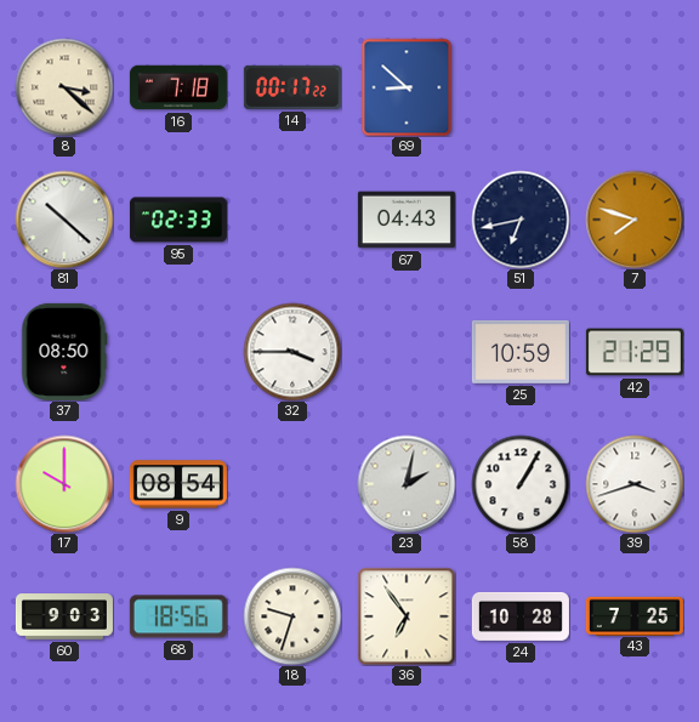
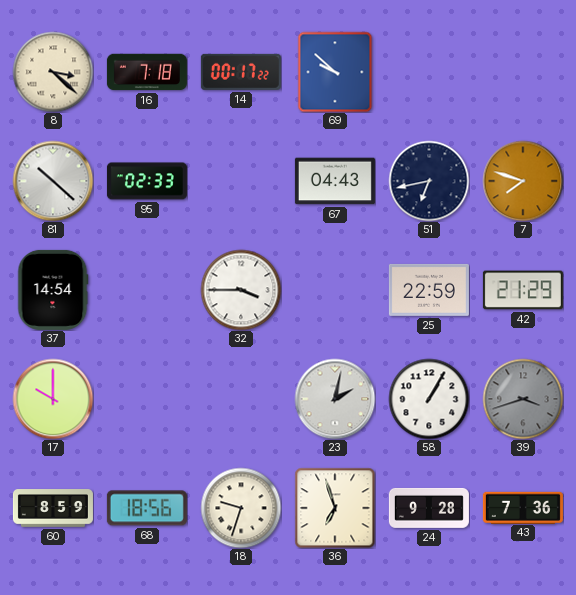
69: 8:52 -> 9:52 (335, 72)
37: 08:50 -> 14:54 (53, 290)
25: 10:59 -> 22:59 (429, 290)
9: 08:54 -> none (178, 484)
39 dial: white -> grey (523, 399)
60: 9:03 -> 8:59 (53, 508)
36: 6:54 -> 6:57 (335, 508)
24: 10:28 -> 9:28 (429, 508)
43: 7:25 -> 7:36 (523, 507)
